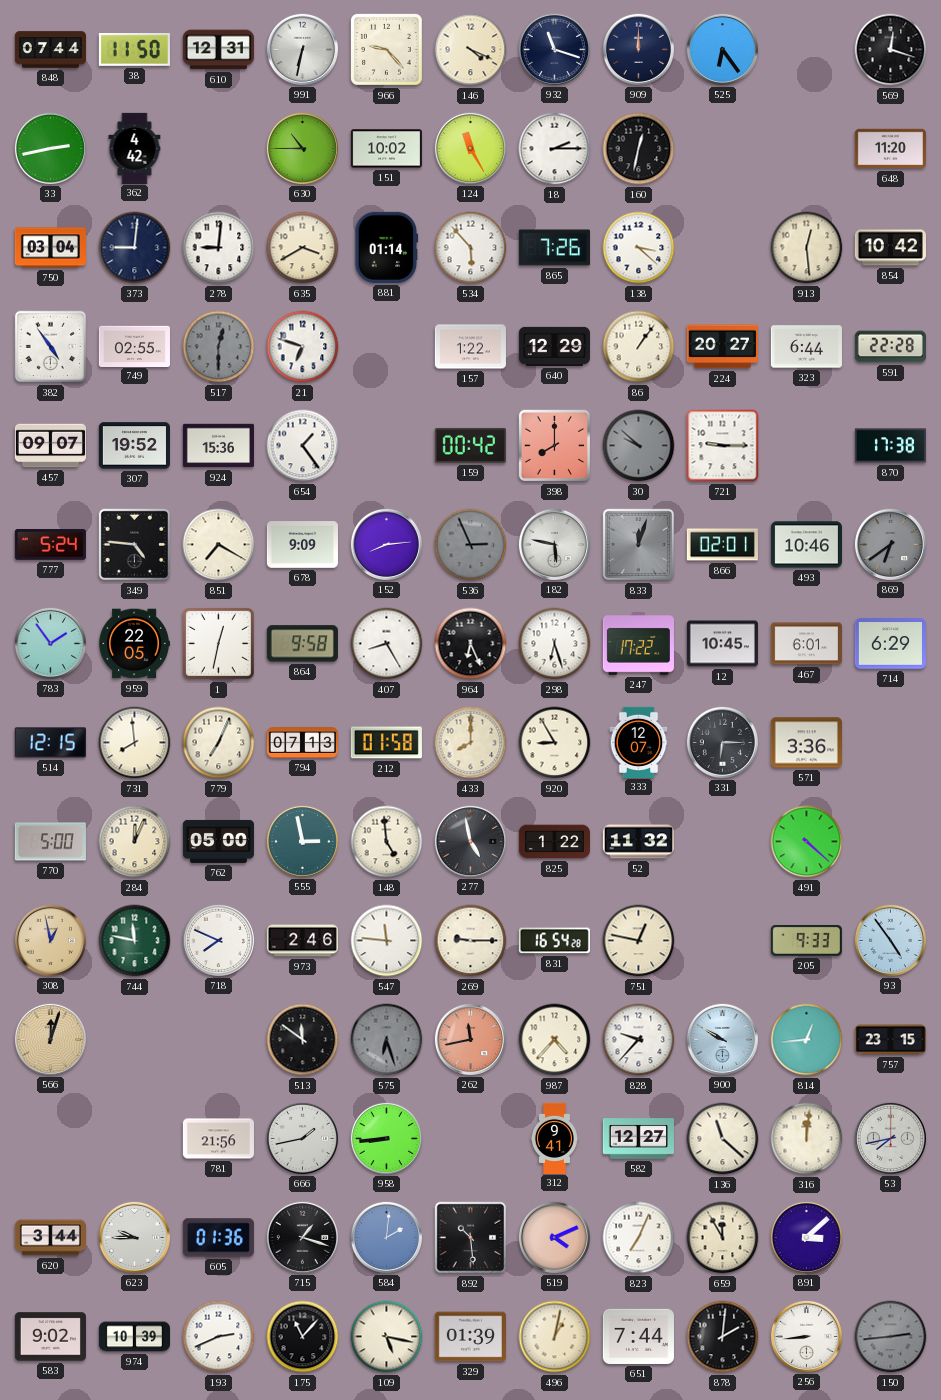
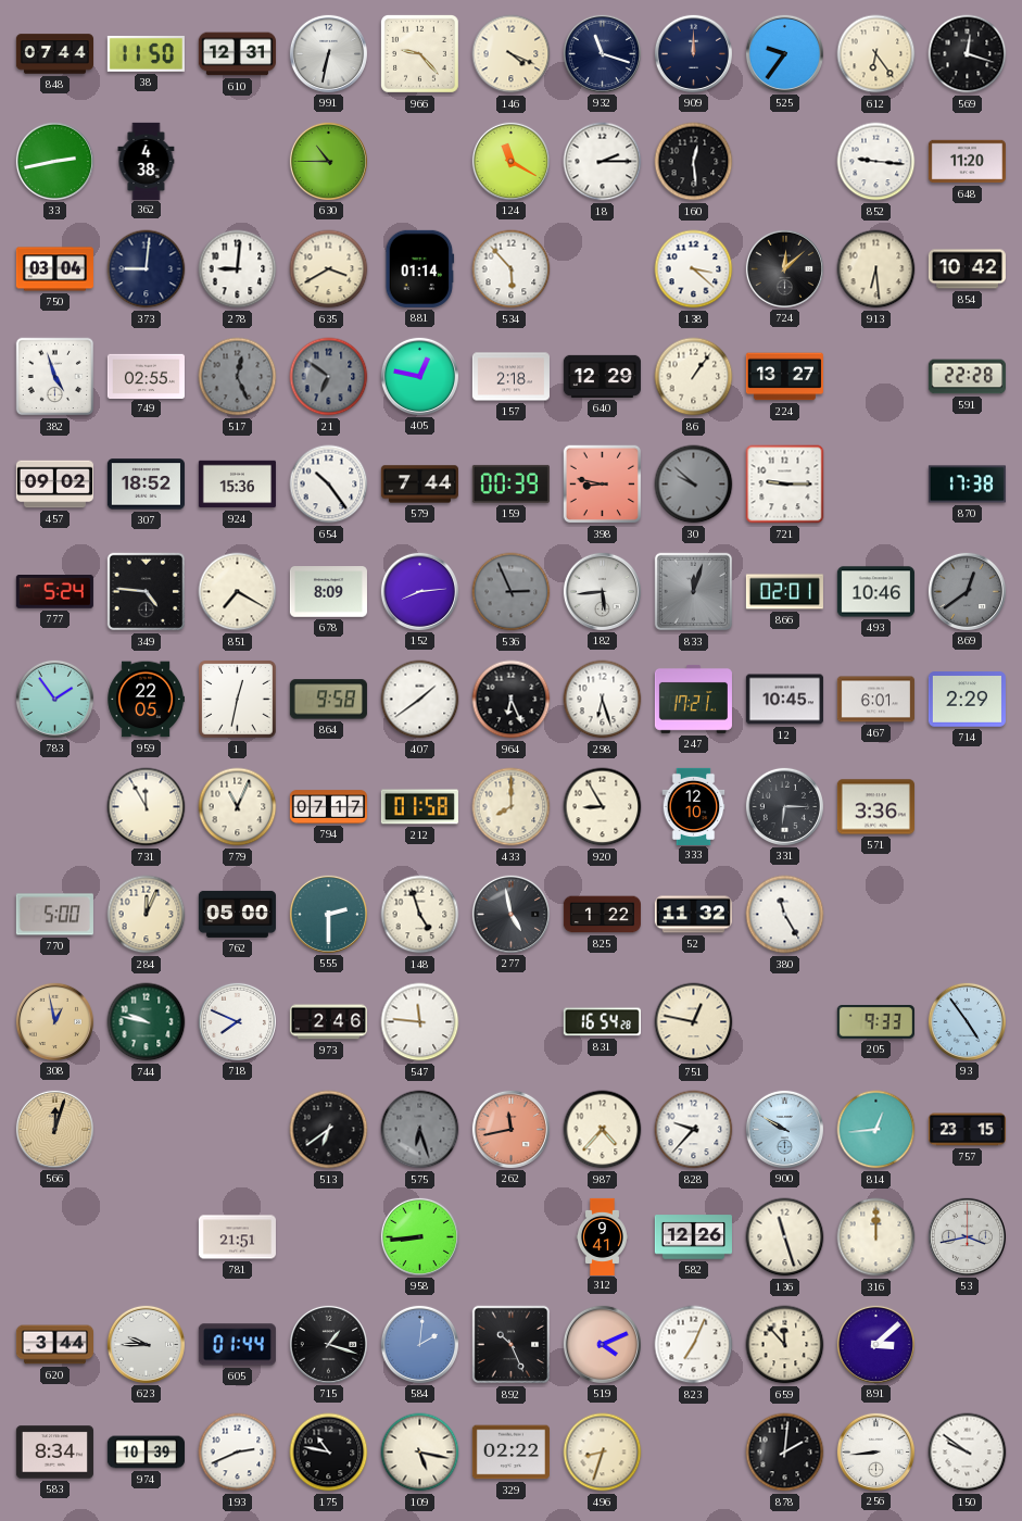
525: 6:24 -> 9:36 (784, 53)
612: none -> 6:24 (876, 54)
362: 4:42 -> 4:38 (147, 161)
151: 10:02 -> none (386, 149)
124: 11:25 -> 11:20 (510, 161)
160: 12:32 -> 12:29 (694, 162)
852: none -> 9:16 (876, 162)
865: 7:26 -> none (554, 248)
724: none -> 12:08 (784, 268)
913: 12:29 -> 6:29 (876, 269)
382: 4:54 -> 4:57 (55, 377)
517: 12:30 -> 12:26 (238, 377)
21: 6:48 -> 6:51 (329, 377)
21 dial: white -> grey (329, 377)
405: none -> 12:47 (419, 376)
157: 1:22 -> 2:18 (510, 377)
224: 20:27 -> 13:27 (784, 377)
323: 6:44 -> none (806, 347)
457: 09:07 -> 09:02 (54, 485)
307: 19:52 -> 18:52 (146, 485)
654: 1:24 -> 10:24 (329, 485)
579: none -> 7:44 (419, 485)
159: 00:42 -> 00:39 (510, 483)
398: 8:00 -> 8:47 (603, 485)
678: 9:09 -> 8:09 (328, 592)
182: 5:47 -> 5:44 (602, 591)
869: 6:39 -> 12:39 (967, 591)
407: 8:25 -> 1:39 (420, 700)
247: 17:22 -> 17:21 (693, 699)
714: 6:29 -> 2:29 (967, 700)
514: 12:15 -> none (50, 743)
731: 7:59 -> 11:55 (147, 807)
779: 7:04 -> 11:04 (238, 807)
794: 07:13 -> 07:17 (328, 807)
333: 12:07 -> 12:10 (694, 806)
555: 2:58 -> 2:30 (328, 914)
148: 4:59 -> 4:57 (420, 915)
380: none -> 11:25 (785, 915)
491: 4:22 -> none (807, 842)
744: 11:47 -> 9:47 (147, 1022)
269: 9:15 -> none (471, 941)
513: 11:51 -> 6:39 (329, 1130)
781: 21:56 -> 21:51 (237, 1237)
666: 1:43 -> none (302, 1138)
582: 12:27 -> 12:26 (693, 1237)
136: 11:22 -> 11:27 (785, 1237)
316: 12:01 -> 12:00 (876, 1237)
53: 7:43 -> 3:43 (967, 1236)
605: 01:36 -> 01:44 (237, 1345)
892: 10:29 -> 10:26 (512, 1345)
659: 11:55 -> 11:53 (785, 1345)
583: 9:02 -> 8:34 (54, 1453)
175: 11:07 -> 10:47 (329, 1453)
329: 01:39 -> 02:22 (510, 1453)
496: 1:02 -> 8:33 (603, 1453)
651: 7:44 -> none (638, 1336)
150: 2:44 -> 9:51 (968, 1453)
150 dial: grey -> white (968, 1453)
